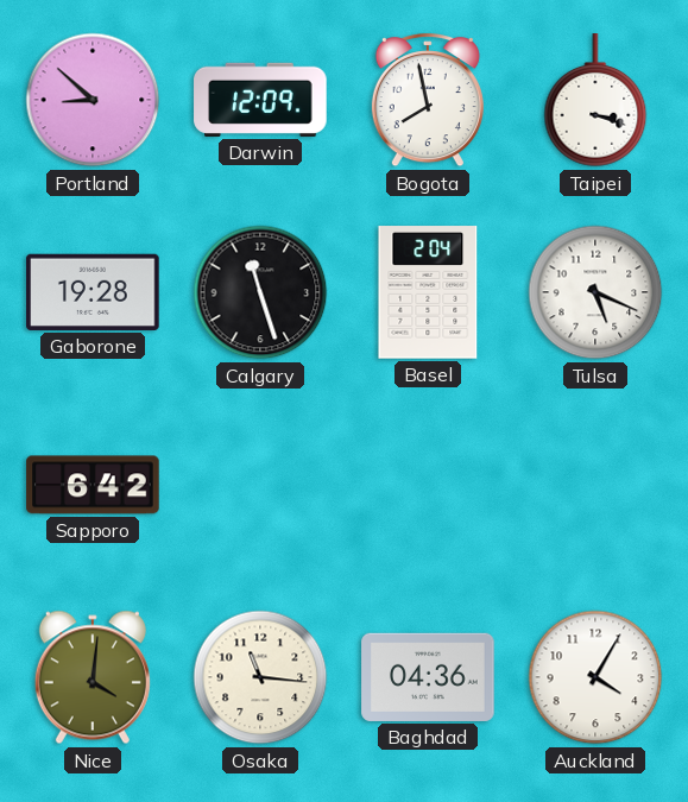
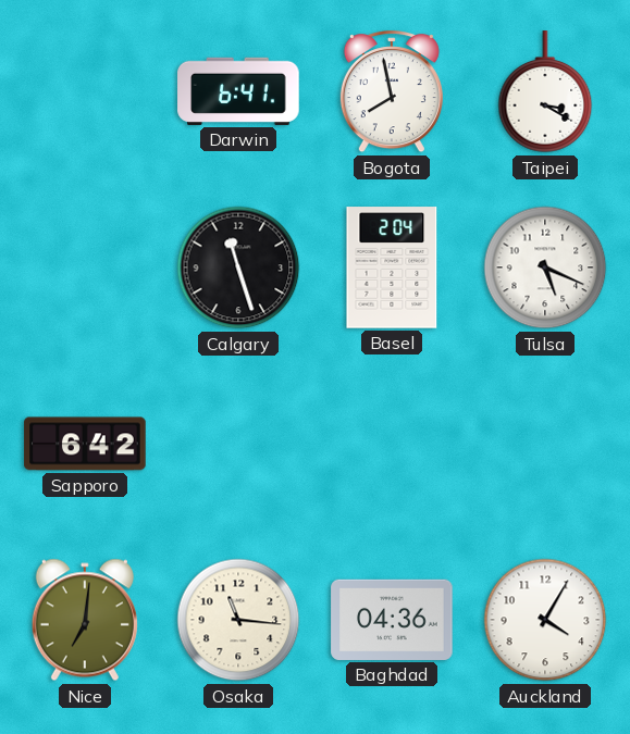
Portland: 8:52 -> none (93, 100)
Darwin: 12:09 -> 6:41 (238, 91)
Taipei: 3:18 -> 3:20 (545, 92)
Gaborone: 19:28 -> none (93, 292)
Nice: 4:01 -> 7:01 (85, 620)
